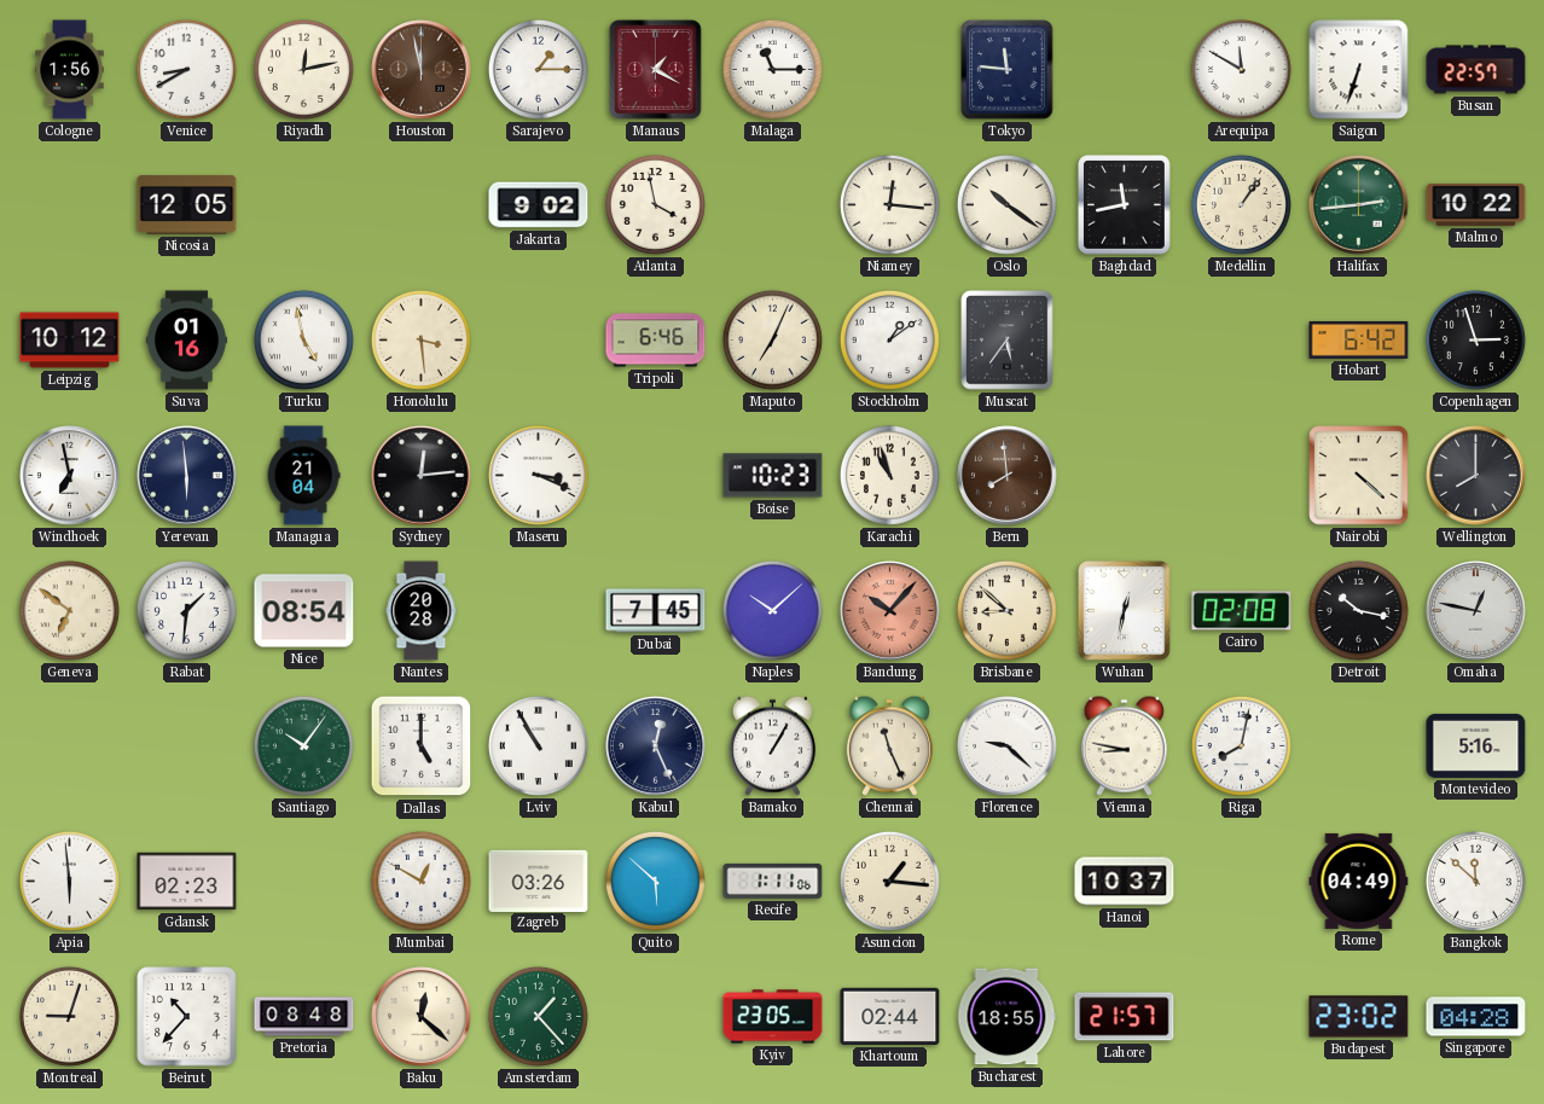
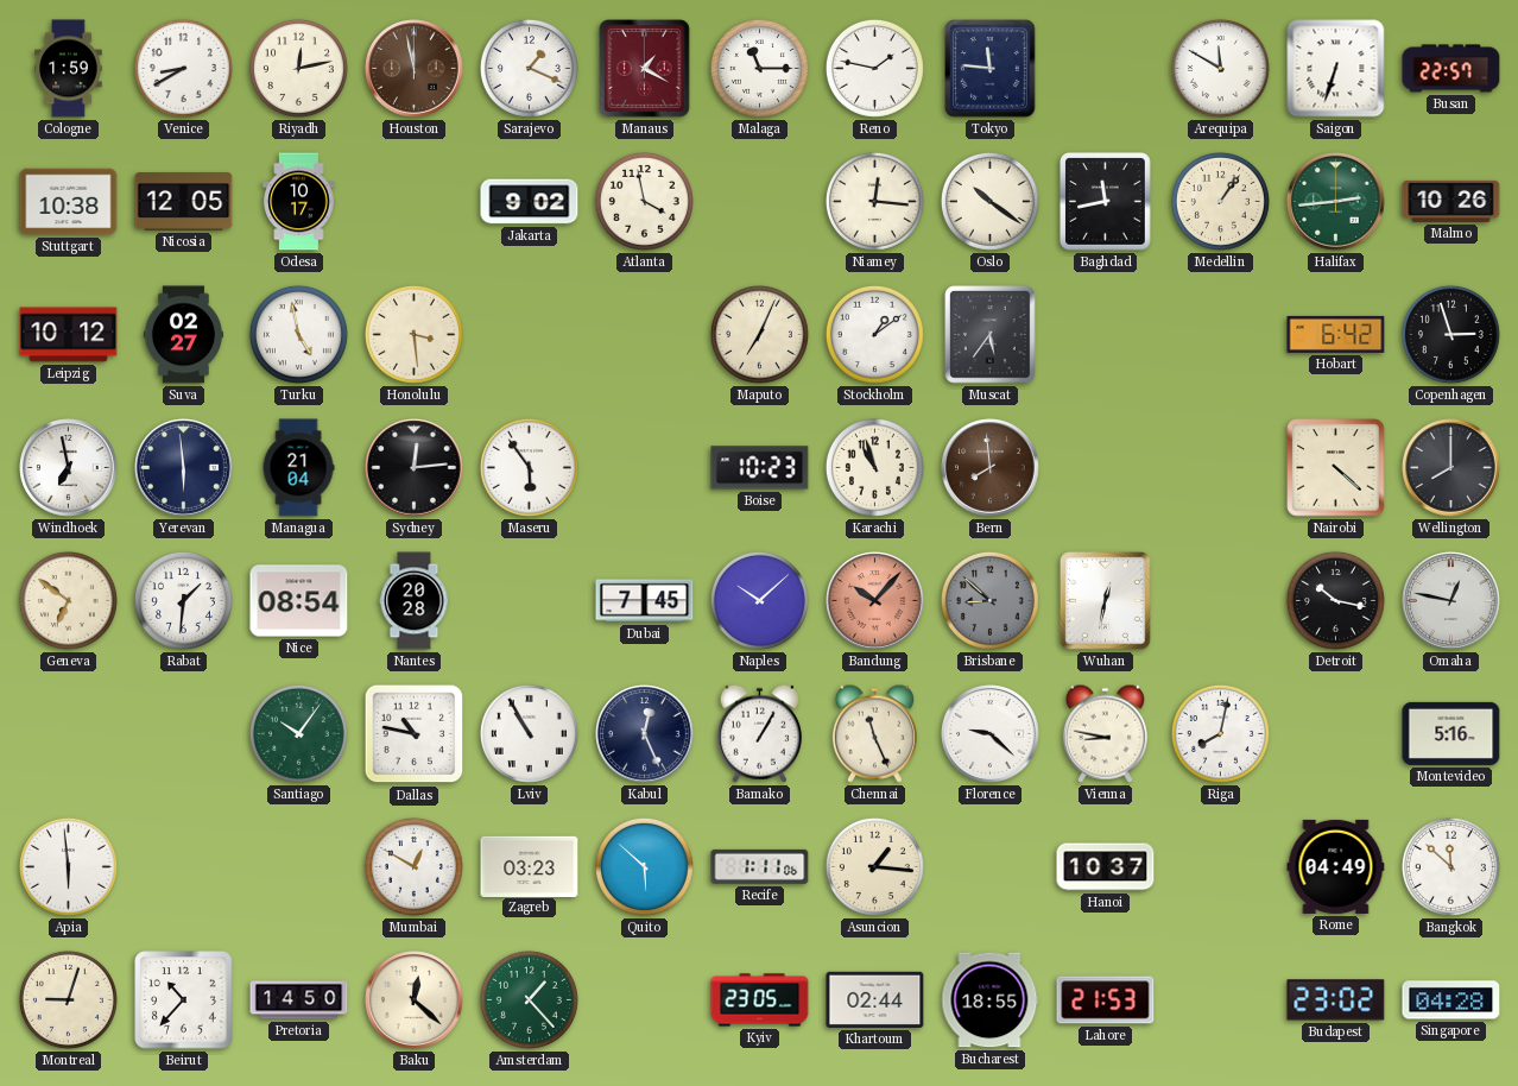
Cologne: 1:56 -> 1:59 (69, 69)
Sarajevo: 1:15 -> 1:19 (529, 68)
Reno: none -> 1:47 (874, 68)
Stuttgart: none -> 10:38 (69, 202)
Odesa: none -> 10:17 (299, 202)
Malmo: 10:22 -> 10:26 (1451, 201)
Suva: 01:16 -> 02:27 (183, 335)
Tripoli: 6:46 -> none (656, 341)
Maseru: 3:19 -> 5:54 (529, 467)
Brisbane dial: cream -> grey (989, 600)
Cairo: 02:08 -> none (1242, 611)
Dallas: 5:00 -> 10:47 (415, 734)
Gdansk: 02:23 -> none (187, 882)
Zagreb: 03:26 -> 03:23 (530, 866)
Pretoria: 08:48 -> 14:50 (299, 1000)
Lahore: 21:57 -> 21:53 (1106, 1000)
